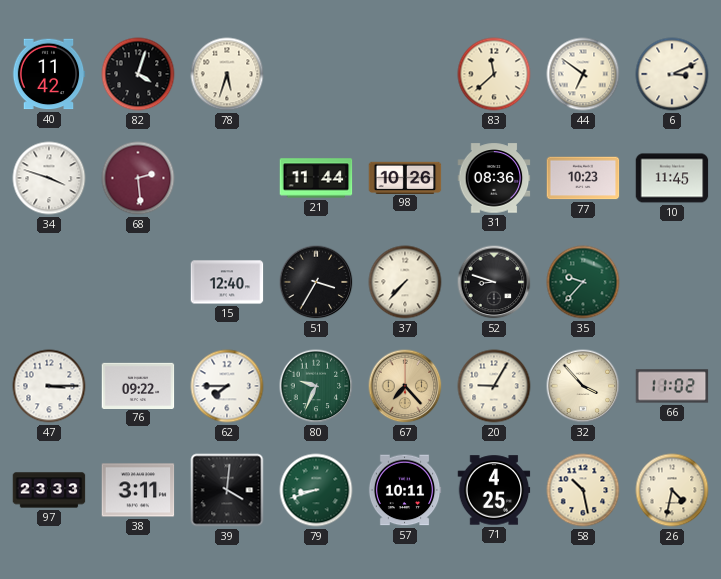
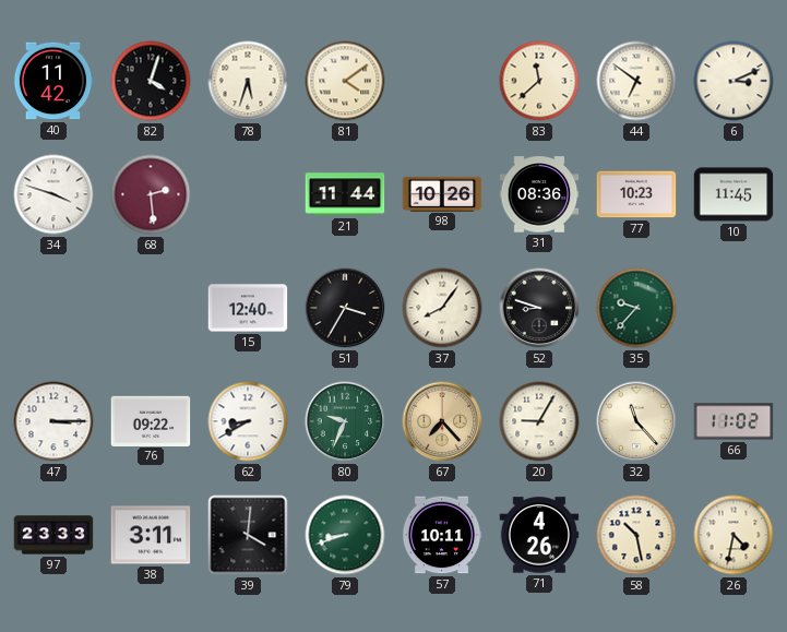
81: none -> 4:09 (345, 81)
37: 7:37 -> 8:06 (442, 308)
62: 7:45 -> 8:40 (248, 421)
32: 3:53 -> 11:23 (636, 421)
71: 4:25 -> 4:26 (539, 535)
